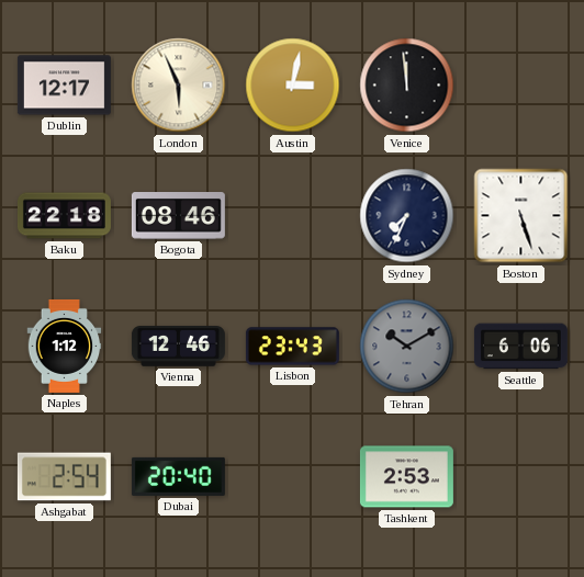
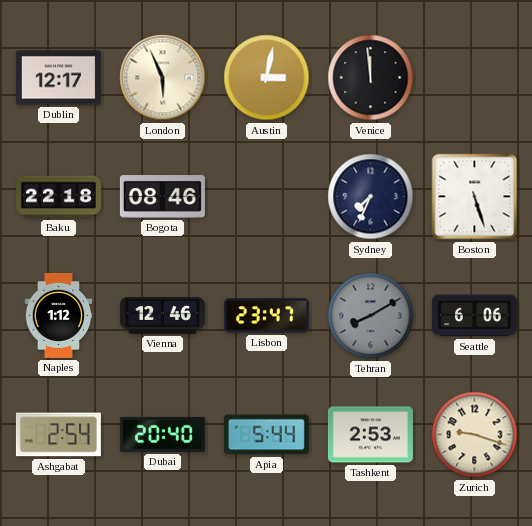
Lisbon: 23:43 -> 23:47 (266, 316)
Tehran: 10:10 -> 8:10 (371, 316)
Apia: none -> 5:44 (266, 435)
Zurich: none -> 9:18 (475, 435)
